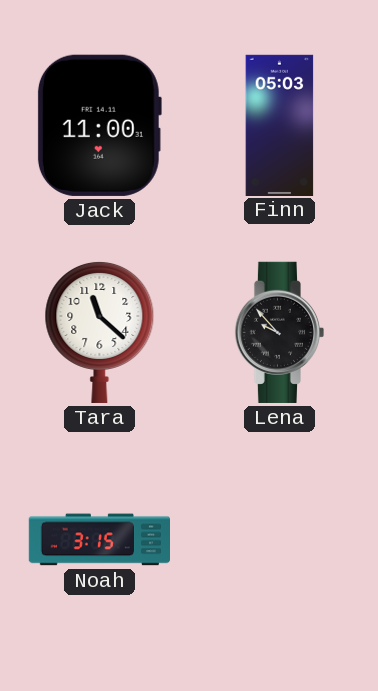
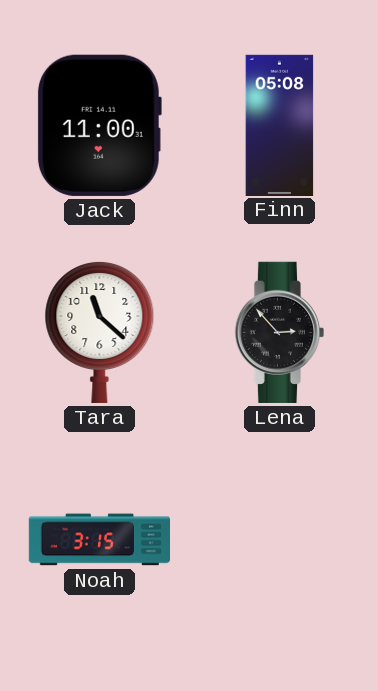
Finn: 05:03 -> 05:08 (280, 125)
Lena: 9:53 -> 2:53 (279, 332)
